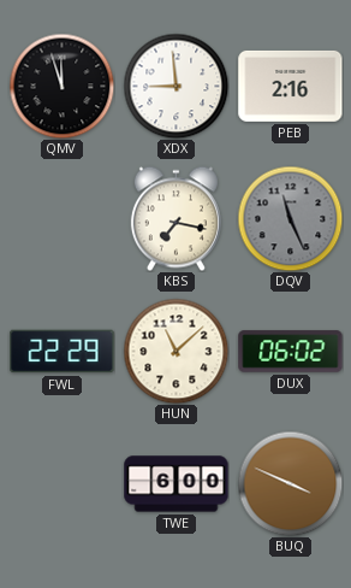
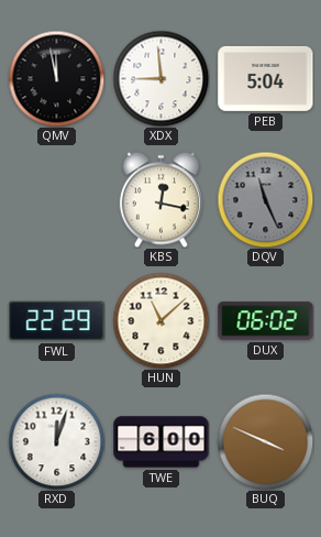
QMV: 11:57 -> 11:58 (56, 78)
PEB: 2:16 -> 5:04 (266, 78)
KBS: 7:17 -> 12:17 (160, 199)
RXD: none -> 12:03 (56, 441)
